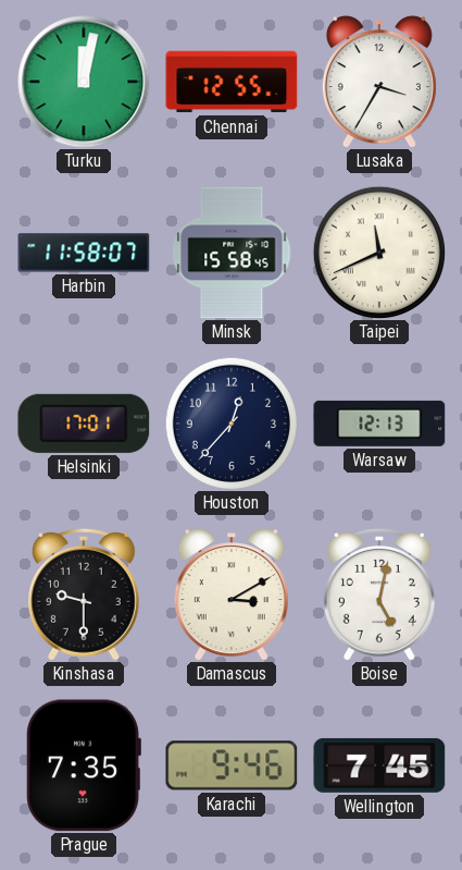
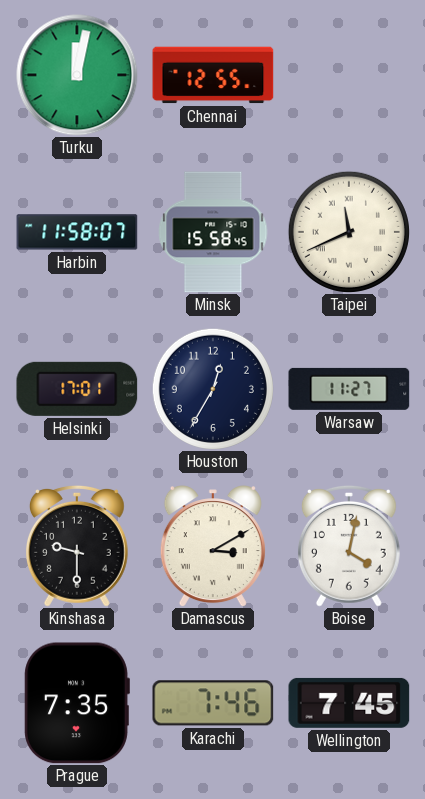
Lusaka: 3:35 -> none (379, 82)
Houston: 12:37 -> 12:35 (213, 389)
Warsaw: 12:13 -> 11:27 (349, 389)
Boise: 5:02 -> 4:02 (349, 546)
Karachi: 9:46 -> 7:46 (213, 703)
